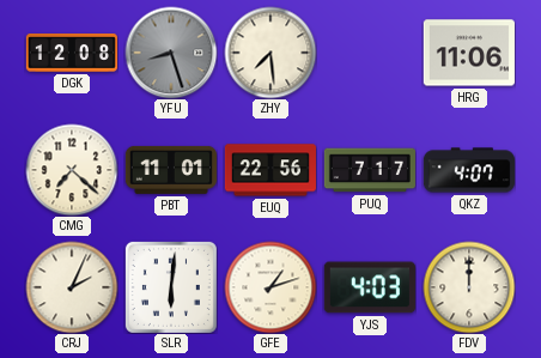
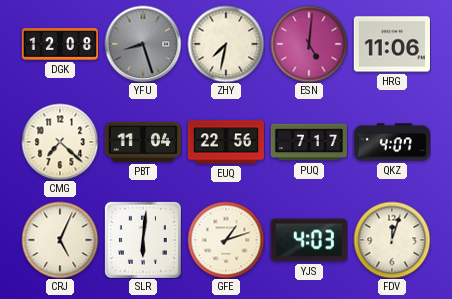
ZHY: 7:29 -> 7:32 (226, 44)
ESN: none -> 5:01 (309, 44)
PBT: 11:01 -> 11:04 (143, 142)
CRJ: 2:04 -> 5:04 (60, 240)
FDV: 12:00 -> 12:03 (392, 240)
